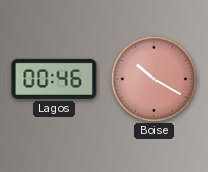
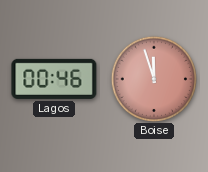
Boise: 10:20 -> 11:57 (153, 78)
